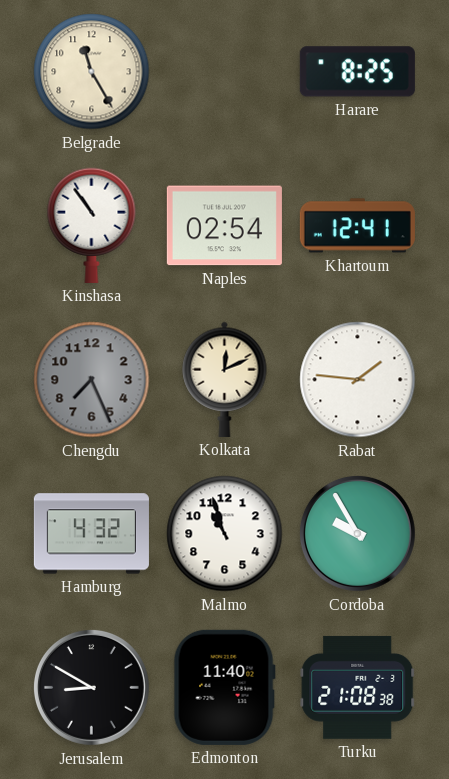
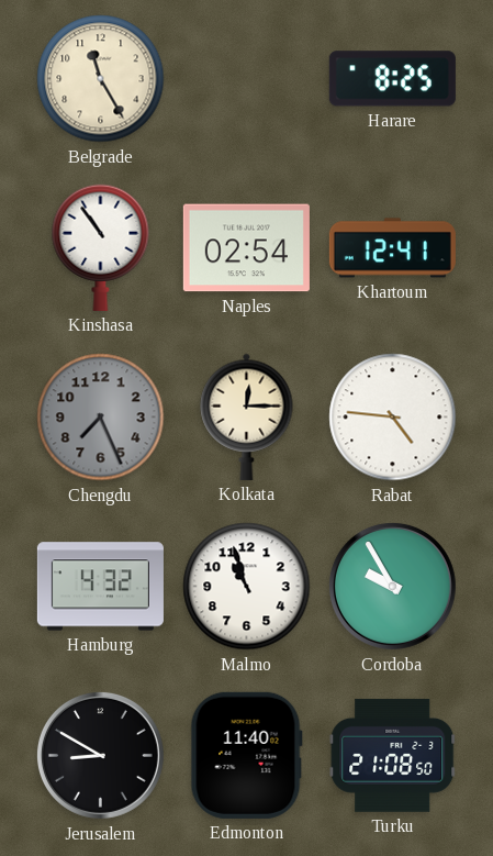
Kolkata: 12:11 -> 12:15 (247, 416)
Rabat: 1:46 -> 4:46 (393, 418)
Turku: 21:08:38 -> 21:08:50 (393, 755)
